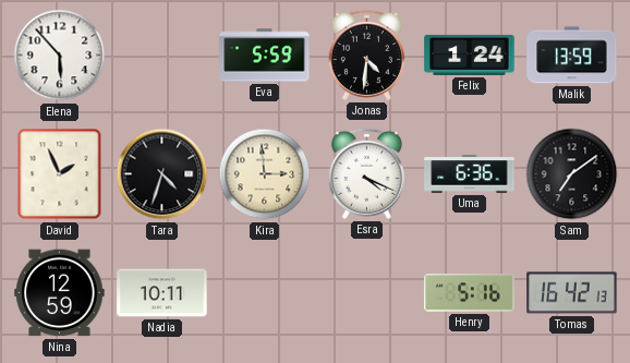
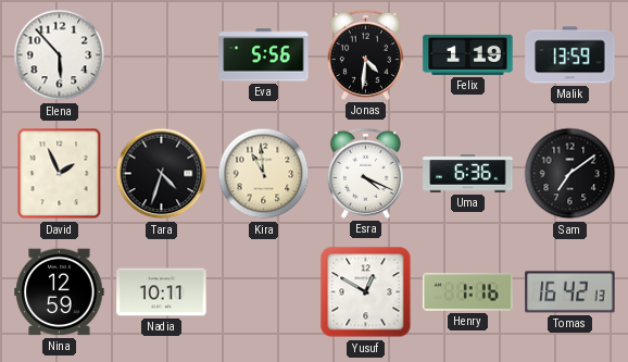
Eva: 5:59 -> 5:56 (264, 55)
Felix: 1:24 -> 1:19 (468, 54)
Kira: 2:59 -> 10:59 (264, 174)
Yusuf: none -> 12:50 (366, 292)
Henry: 5:16 -> 1:16 (468, 292)
